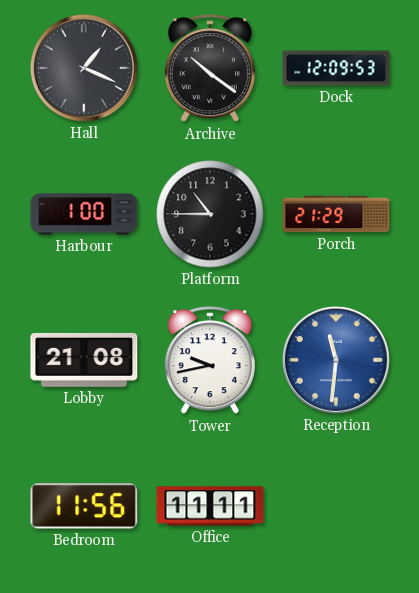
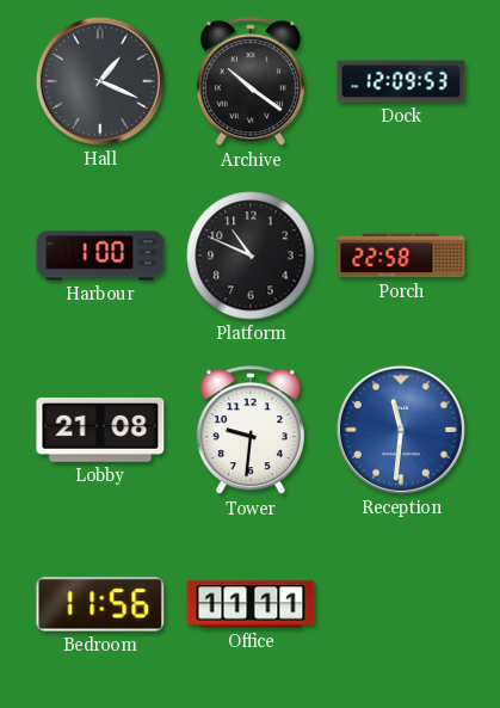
Platform: 10:45 -> 10:49 (251, 256)
Porch: 21:29 -> 22:58 (401, 256)
Tower: 9:43 -> 9:31 (251, 431)
